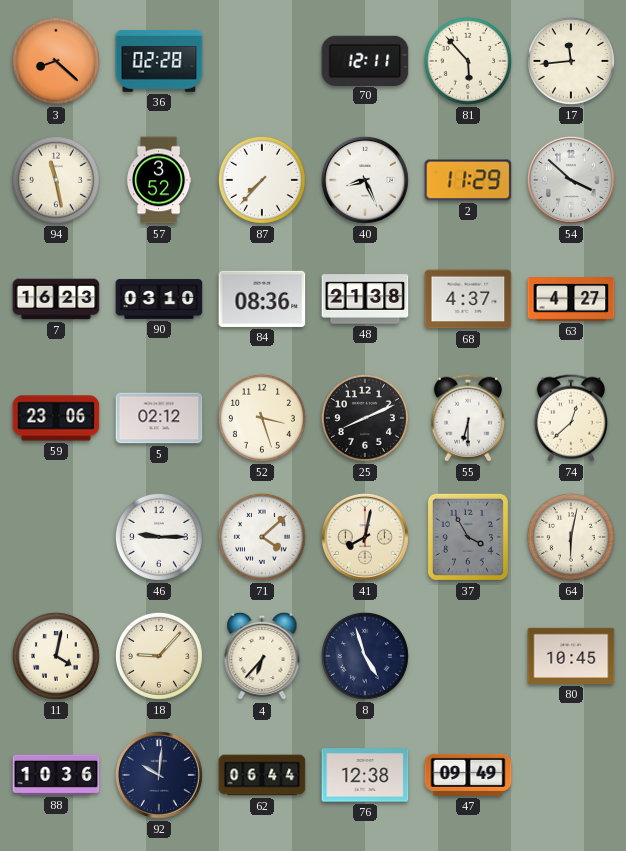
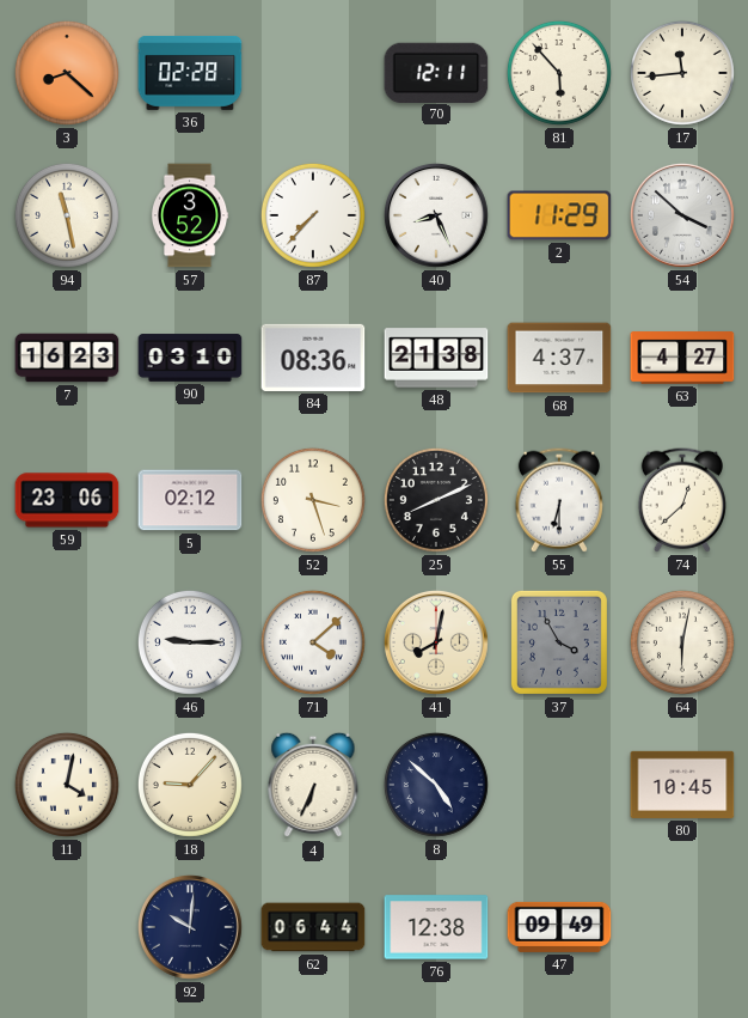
4: 6:37 -> 6:34 (313, 785)
8: 4:57 -> 4:52 (436, 785)
88: 10:36 -> none (56, 775)
